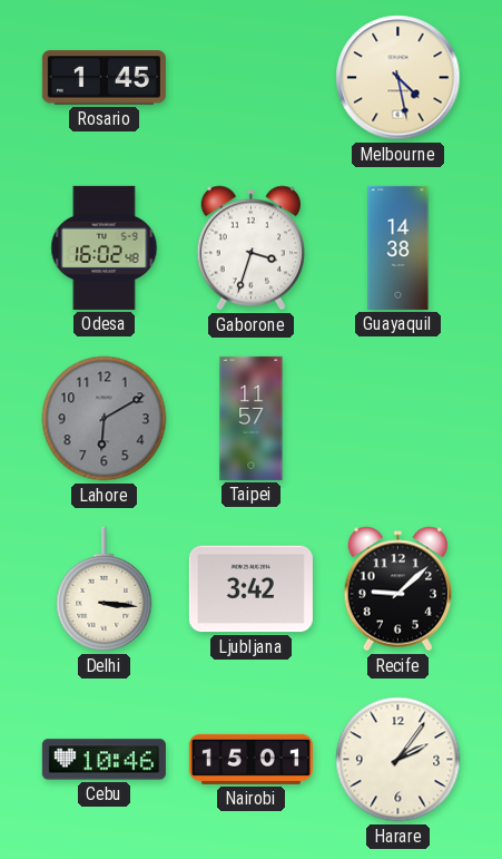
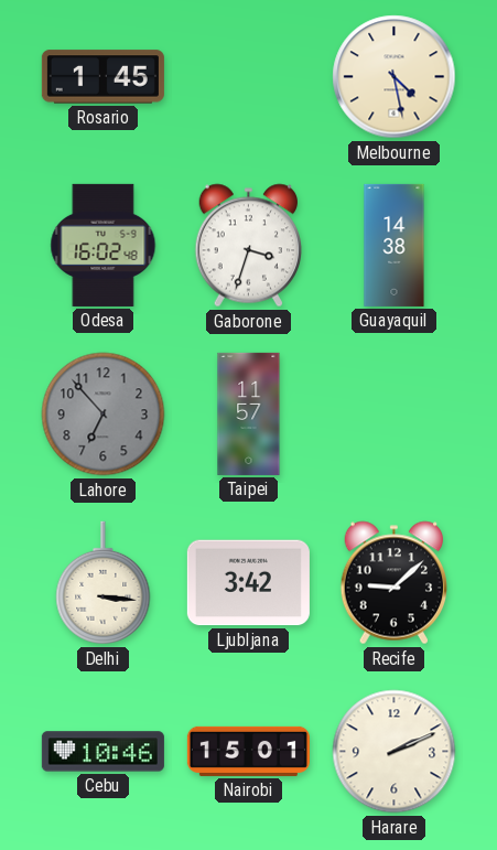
Lahore: 6:10 -> 6:53 (104, 415)
Harare: 2:06 -> 2:11 (395, 752)
